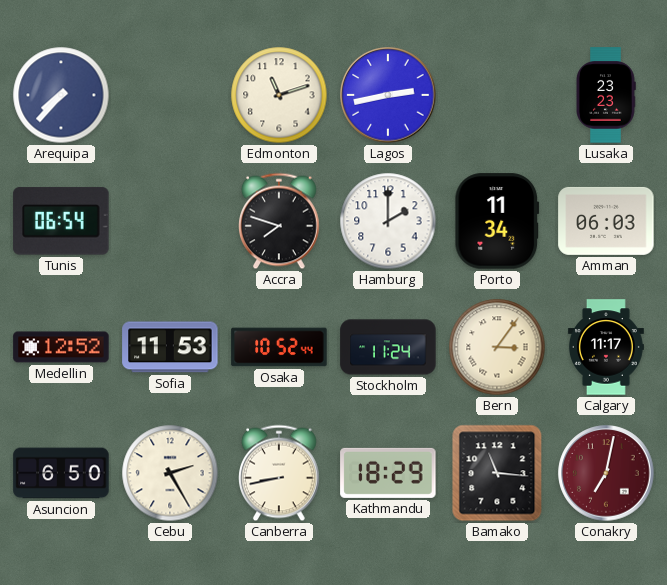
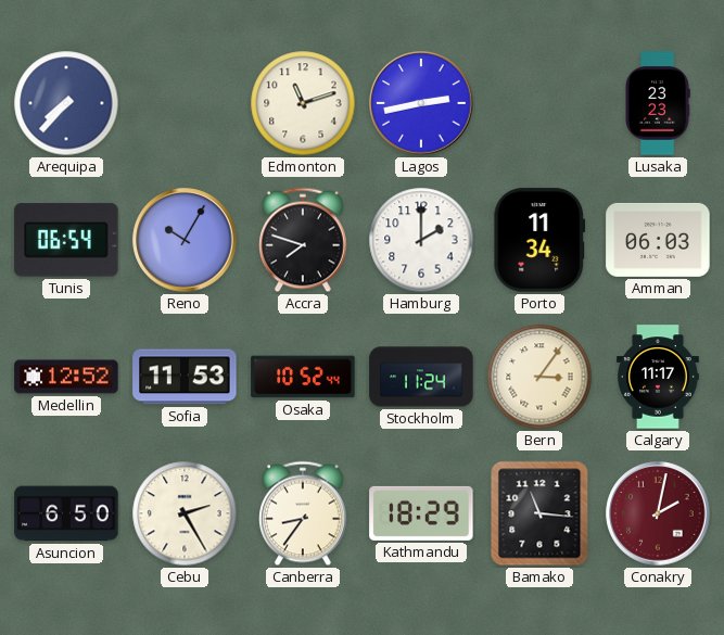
Reno: none -> 10:05 (185, 240)
Canberra: 8:43 -> 8:36 (304, 513)
Conakry: 7:02 -> 2:02 (658, 513)
